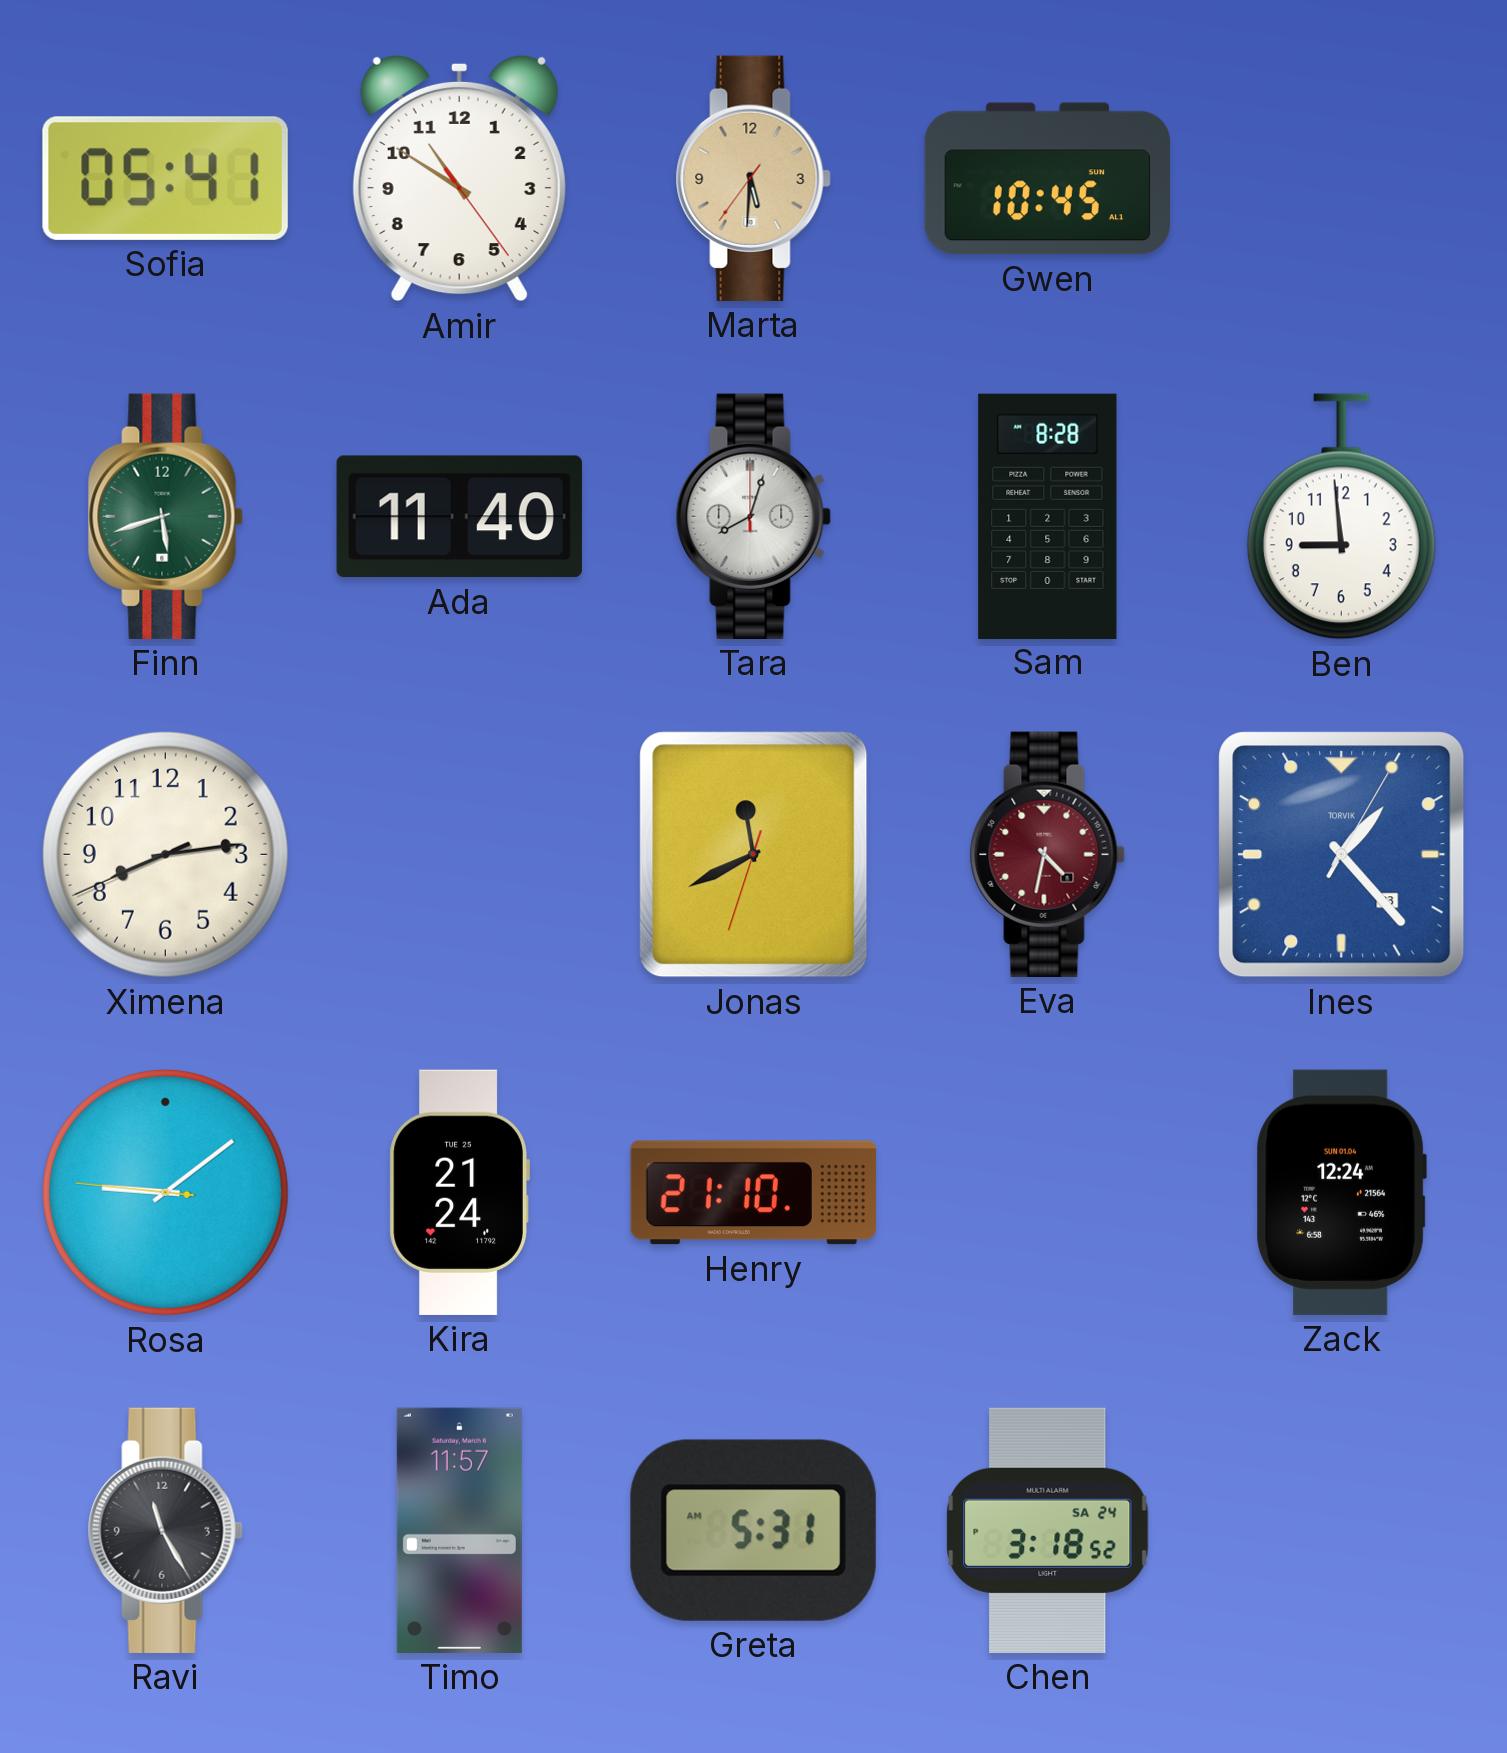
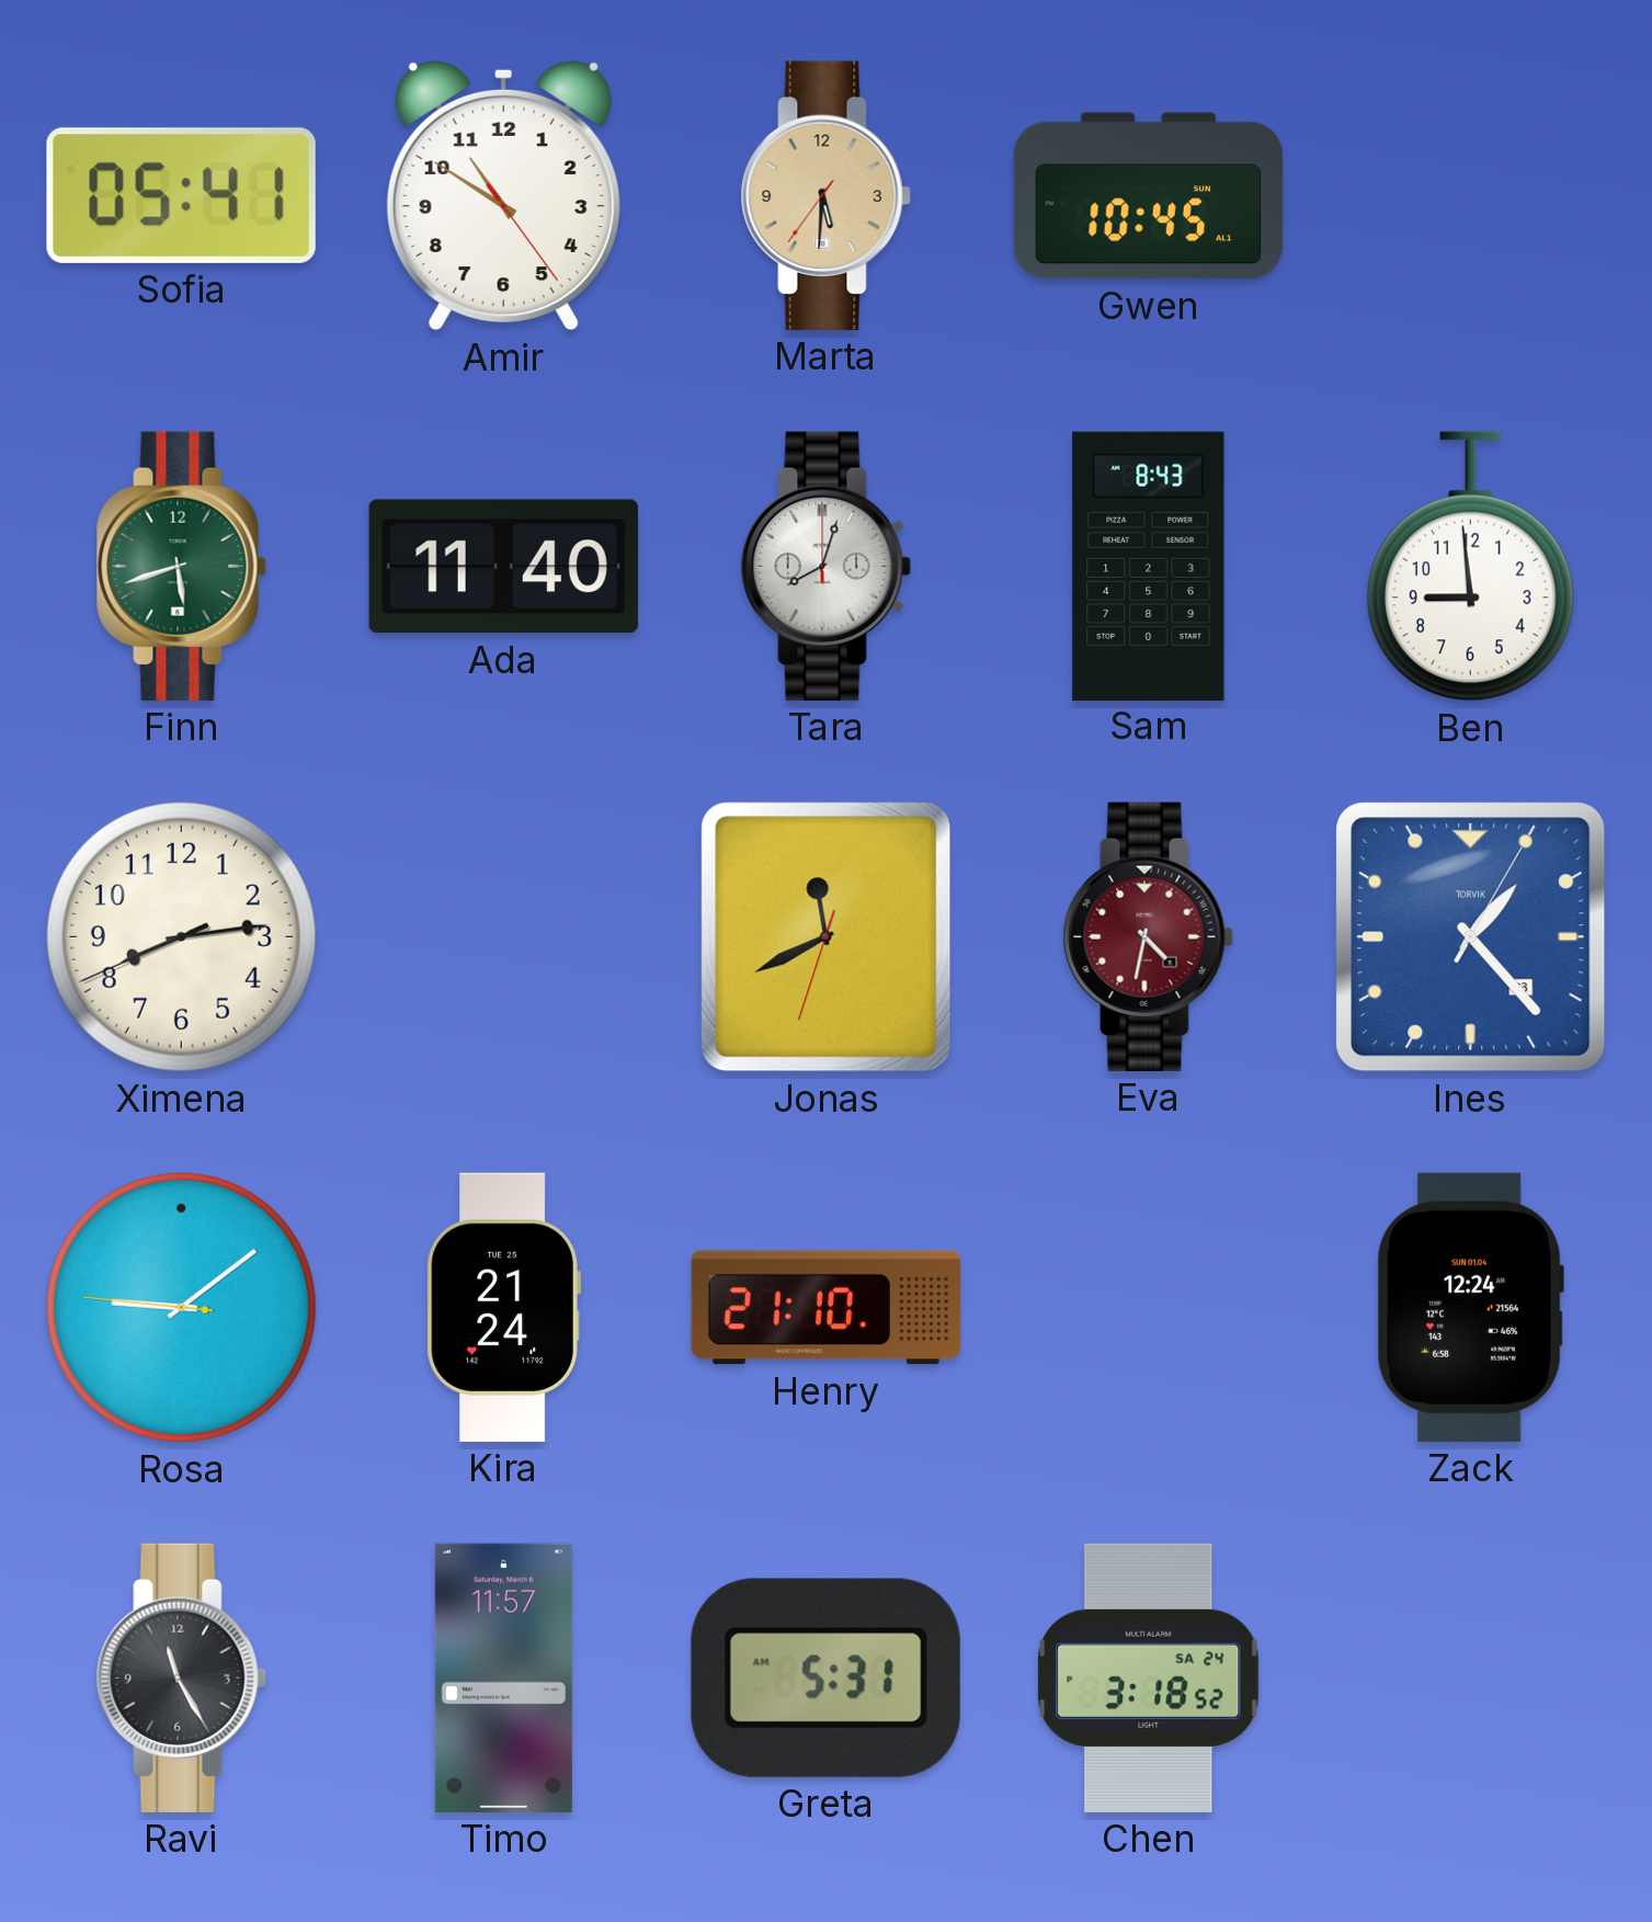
Sam: 8:28 -> 8:43 (1149, 566)
